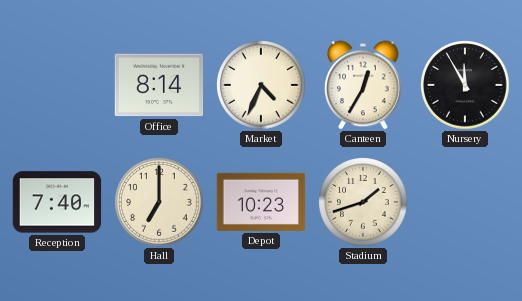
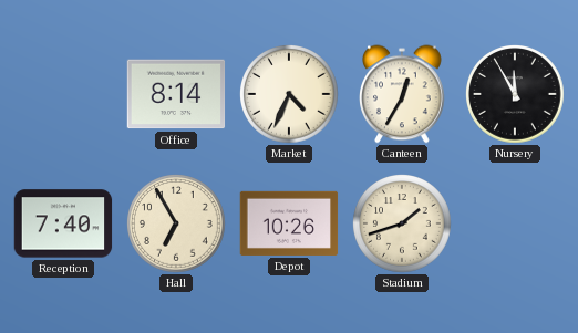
Hall: 7:00 -> 6:55 (177, 225)
Depot: 10:23 -> 10:26 (289, 223)
